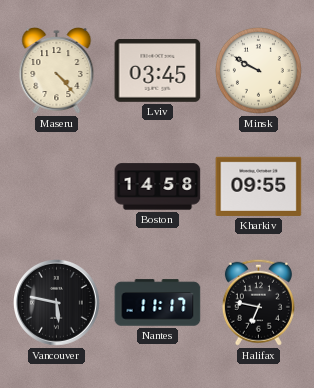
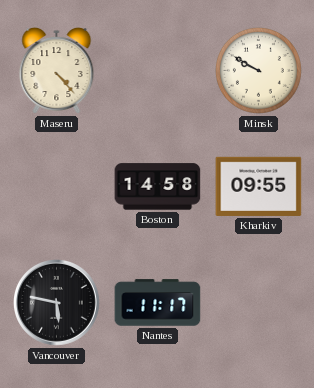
Lviv: 03:45 -> none (158, 71)
Halifax: 6:47 -> none (258, 302)
